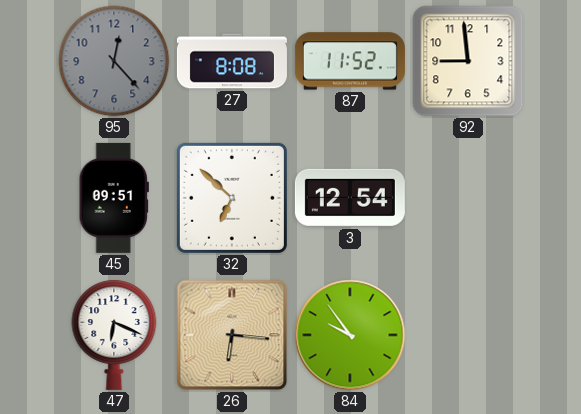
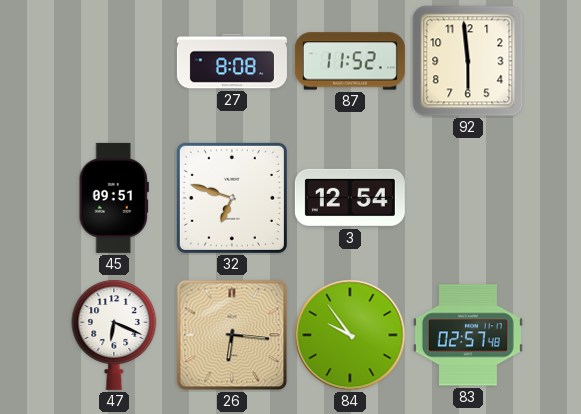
95: 12:23 -> none (114, 61)
92: 8:59 -> 5:59 (468, 61)
32: 6:52 -> 6:48 (232, 198)
83: none -> 02:57 (468, 335)
